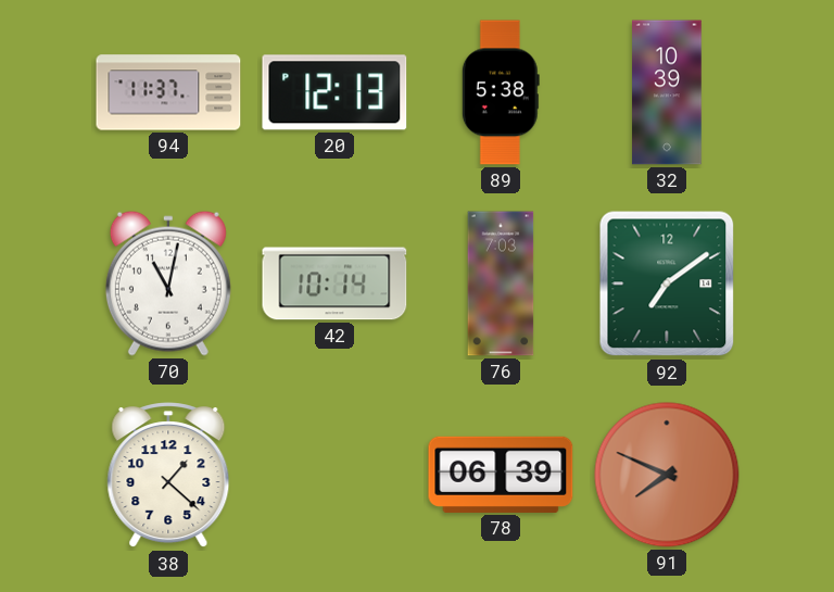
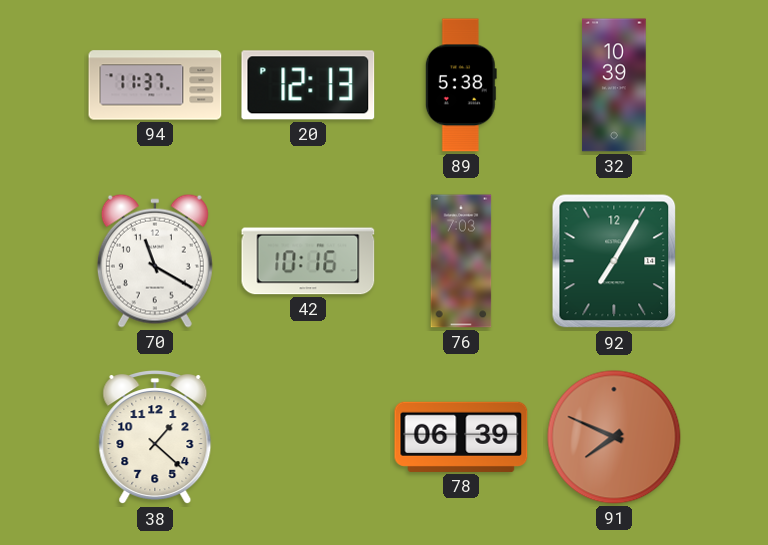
70: 11:02 -> 11:20 (155, 261)
42: 10:14 -> 10:16 (308, 261)
92: 7:09 -> 7:05 (614, 261)
